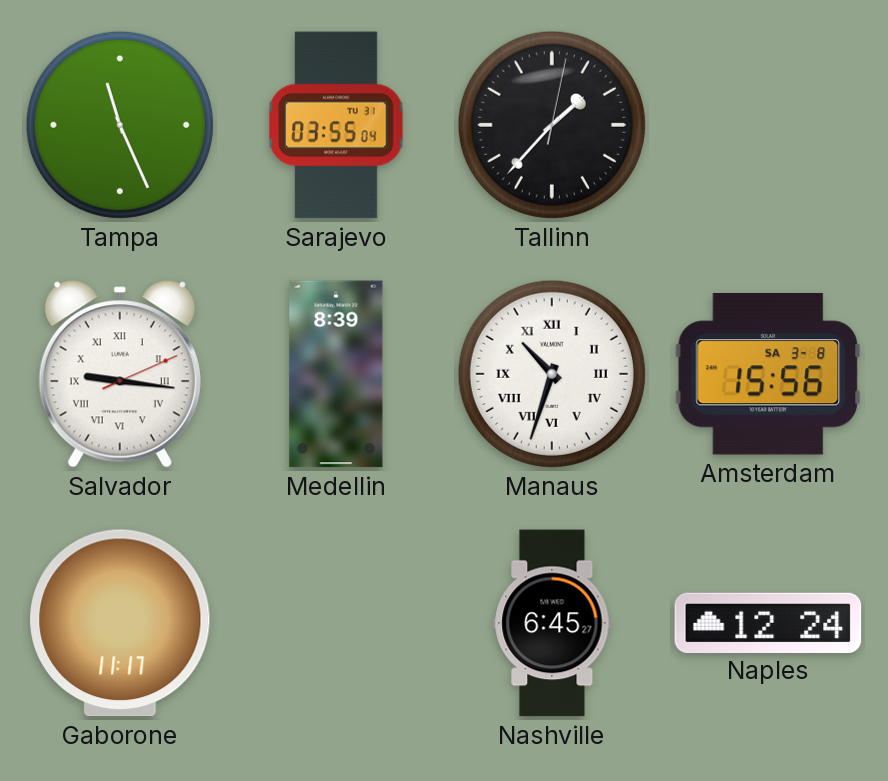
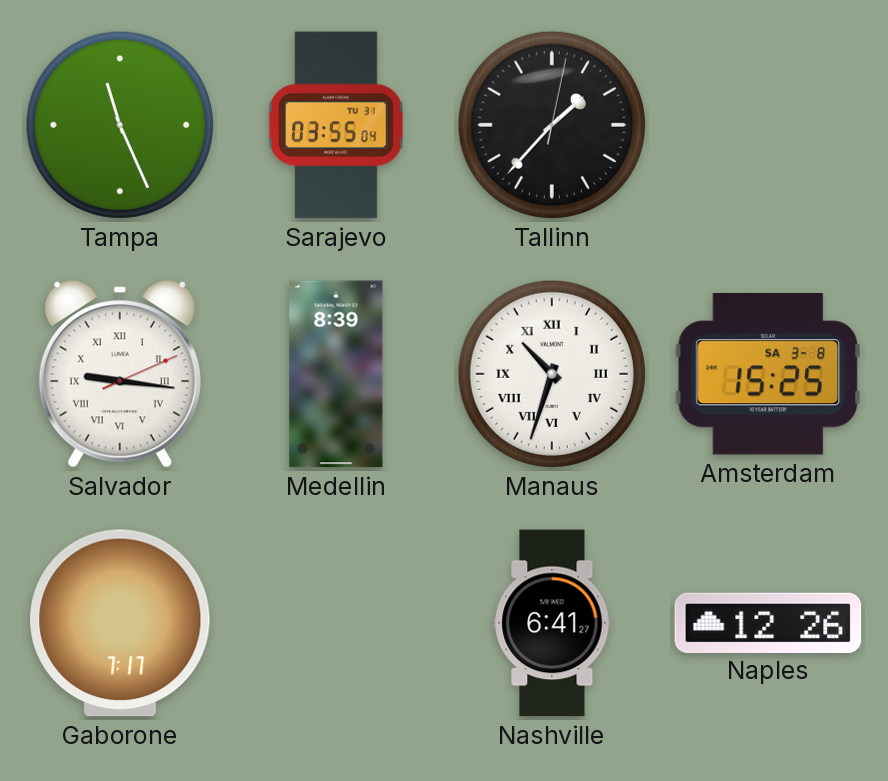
Amsterdam: 15:56 -> 15:25 (767, 375)
Gaborone: 11:17 -> 7:17 (120, 623)
Nashville: 6:45 -> 6:41 (552, 623)
Naples: 12:24 -> 12:26 (768, 622)
